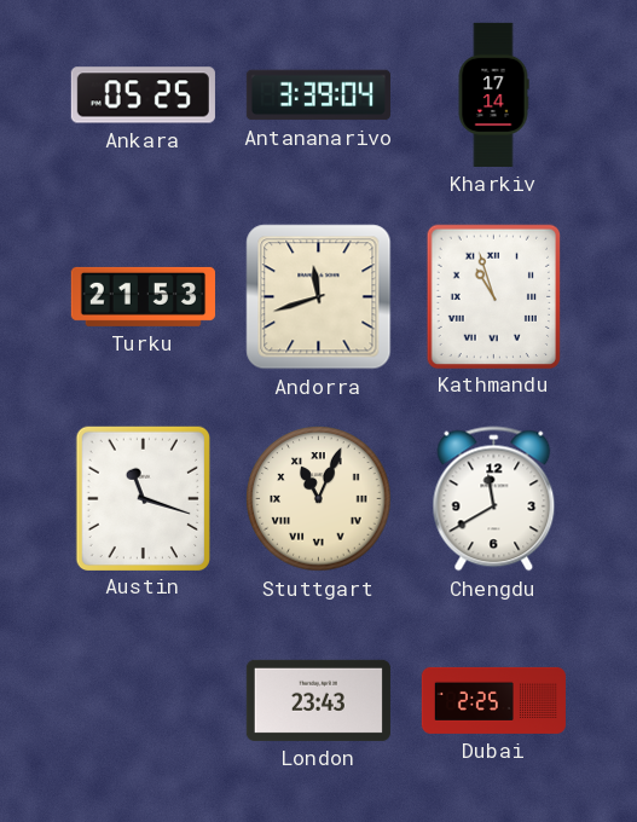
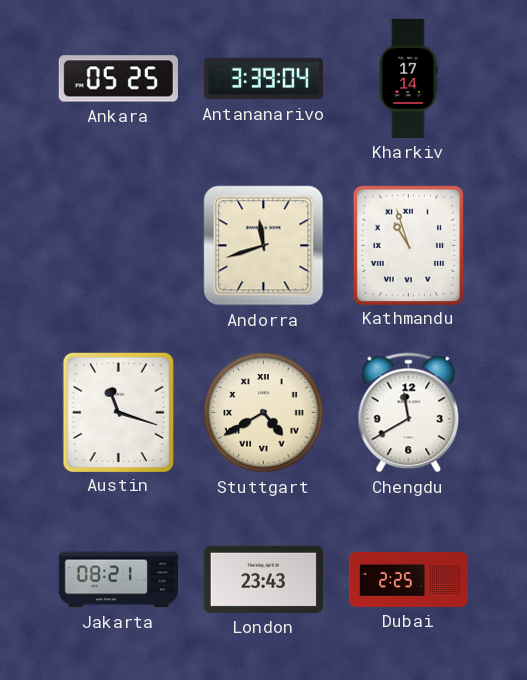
Turku: 21:53 -> none (143, 296)
Stuttgart: 11:04 -> 4:40 (264, 413)
Jakarta: none -> 08:21 (118, 580)
